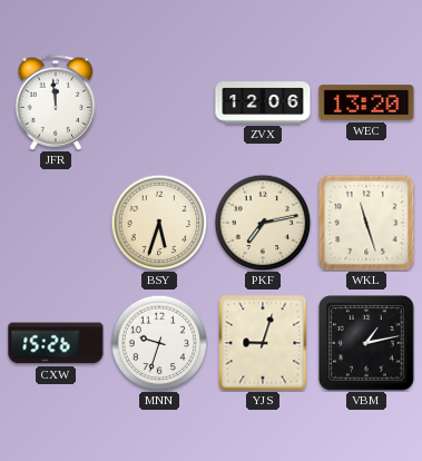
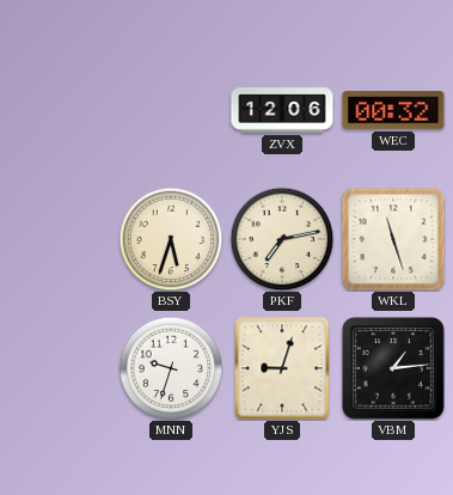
JFR: 11:59 -> none (56, 102)
WEC: 13:20 -> 00:32 (393, 110)
CXW: 15:26 -> none (56, 343)
VBM: 1:13 -> 1:14 (394, 369)
